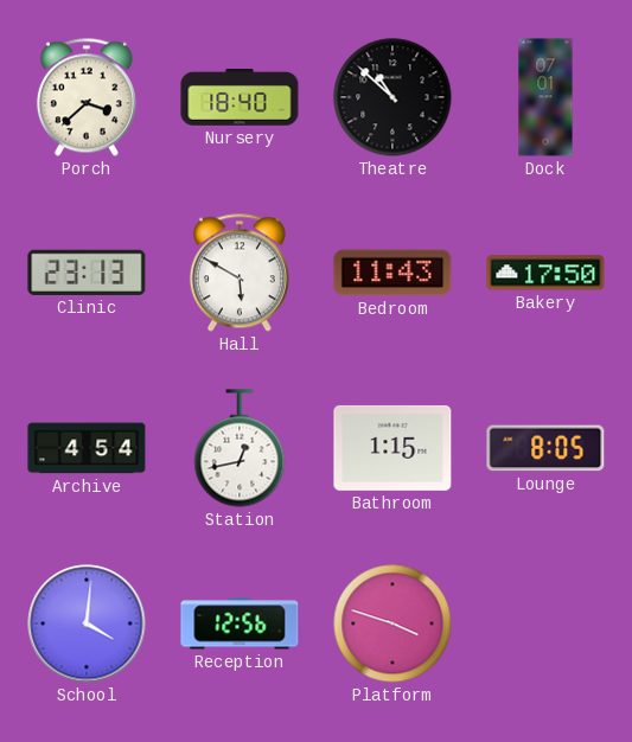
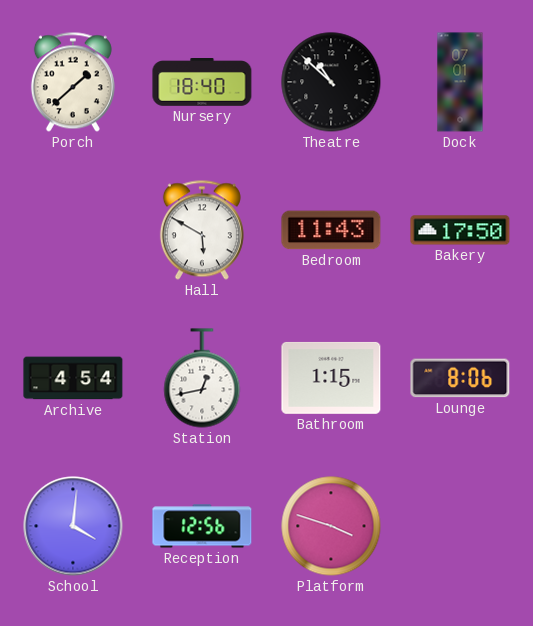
Porch: 3:38 -> 1:38 (73, 82)
Clinic: 23:13 -> none (87, 273)
Lounge: 8:05 -> 8:06 (460, 378)
